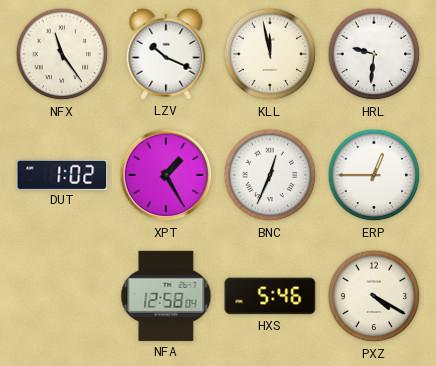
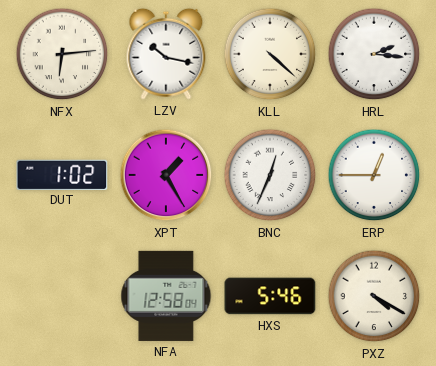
NFX: 11:24 -> 6:14 (62, 54)
LZV: 10:19 -> 10:17 (166, 54)
KLL: 11:58 -> 4:22 (270, 54)
HRL: 9:31 -> 2:16 (374, 54)
